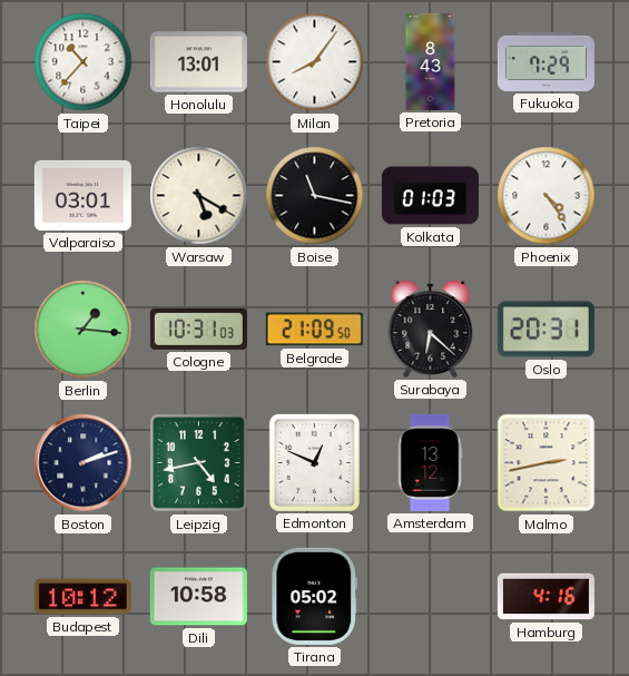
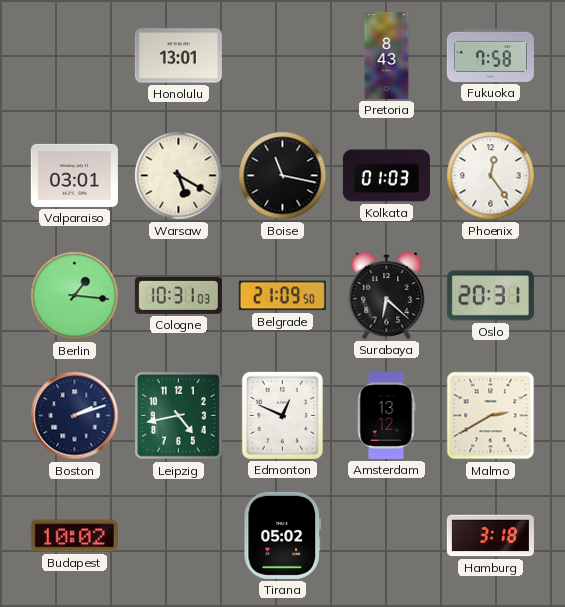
Taipei: 10:37 -> none (83, 62)
Milan: 8:06 -> none (315, 62)
Fukuoka: 7:29 -> 7:58 (490, 55)
Phoenix: 4:24 -> 12:24 (491, 176)
Malmo: 2:43 -> 2:40 (491, 416)
Budapest: 10:12 -> 10:02 (74, 536)
Dili: 10:58 -> none (198, 597)
Hamburg: 4:16 -> 3:18 (490, 536)
